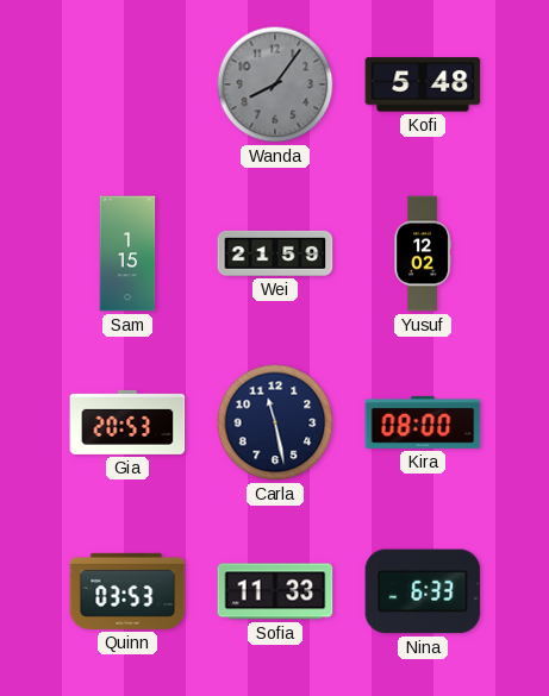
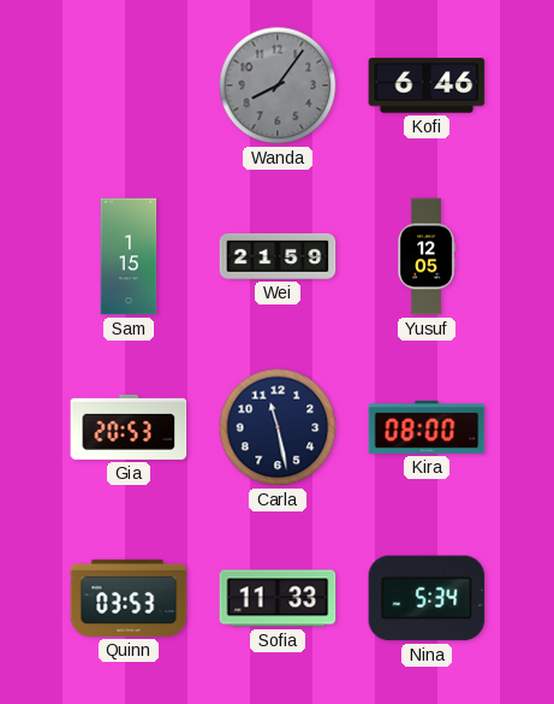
Kofi: 5:48 -> 6:46 (427, 85)
Yusuf: 12:02 -> 12:05 (427, 256)
Nina: 6:33 -> 5:34 (427, 598)
